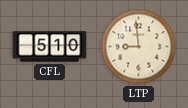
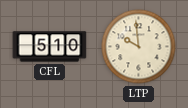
LTP: 8:59 -> 9:59 (139, 47)
